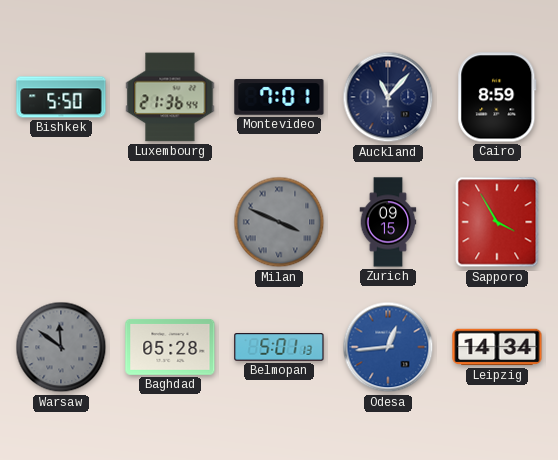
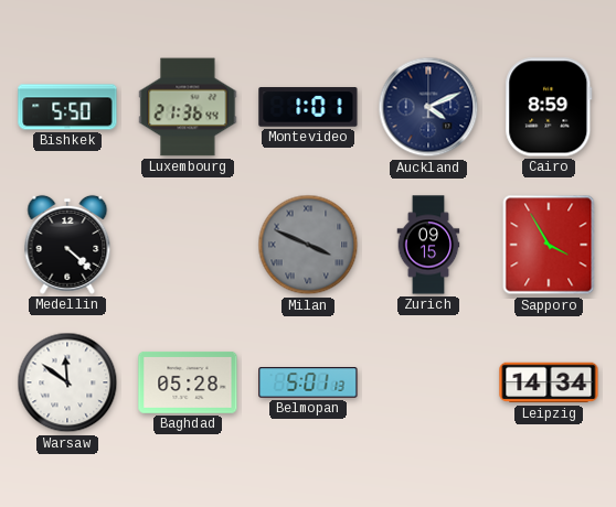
Montevideo: 7:01 -> 1:01 (308, 107)
Auckland: 11:07 -> 4:11 (428, 107)
Medellin: none -> 4:22 (67, 245)
Warsaw dial: grey -> white (67, 382)
Odesa: 12:44 -> none (388, 347)
